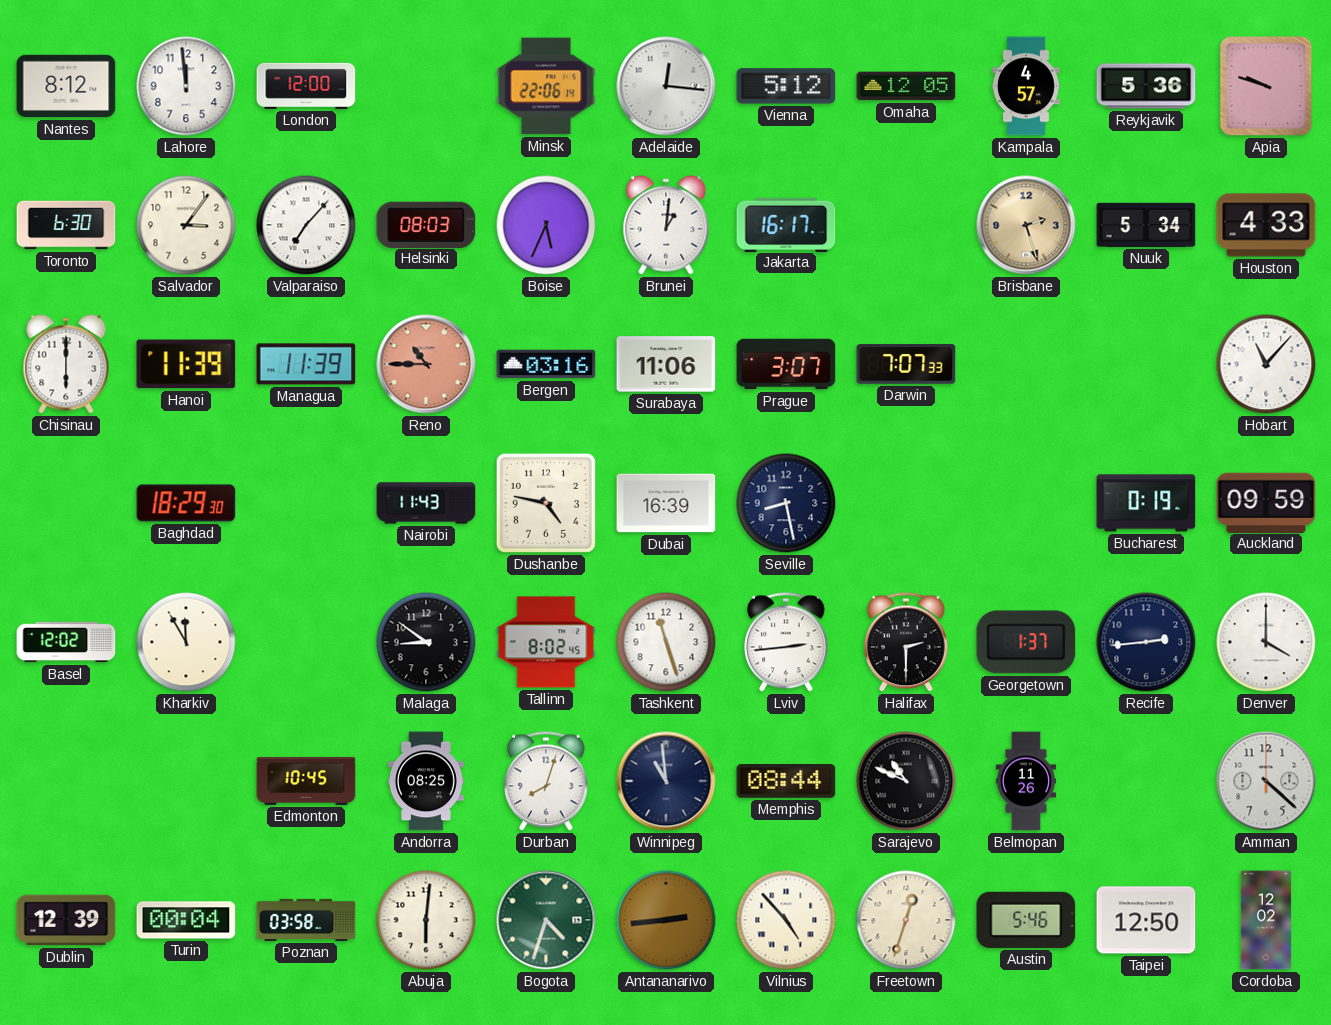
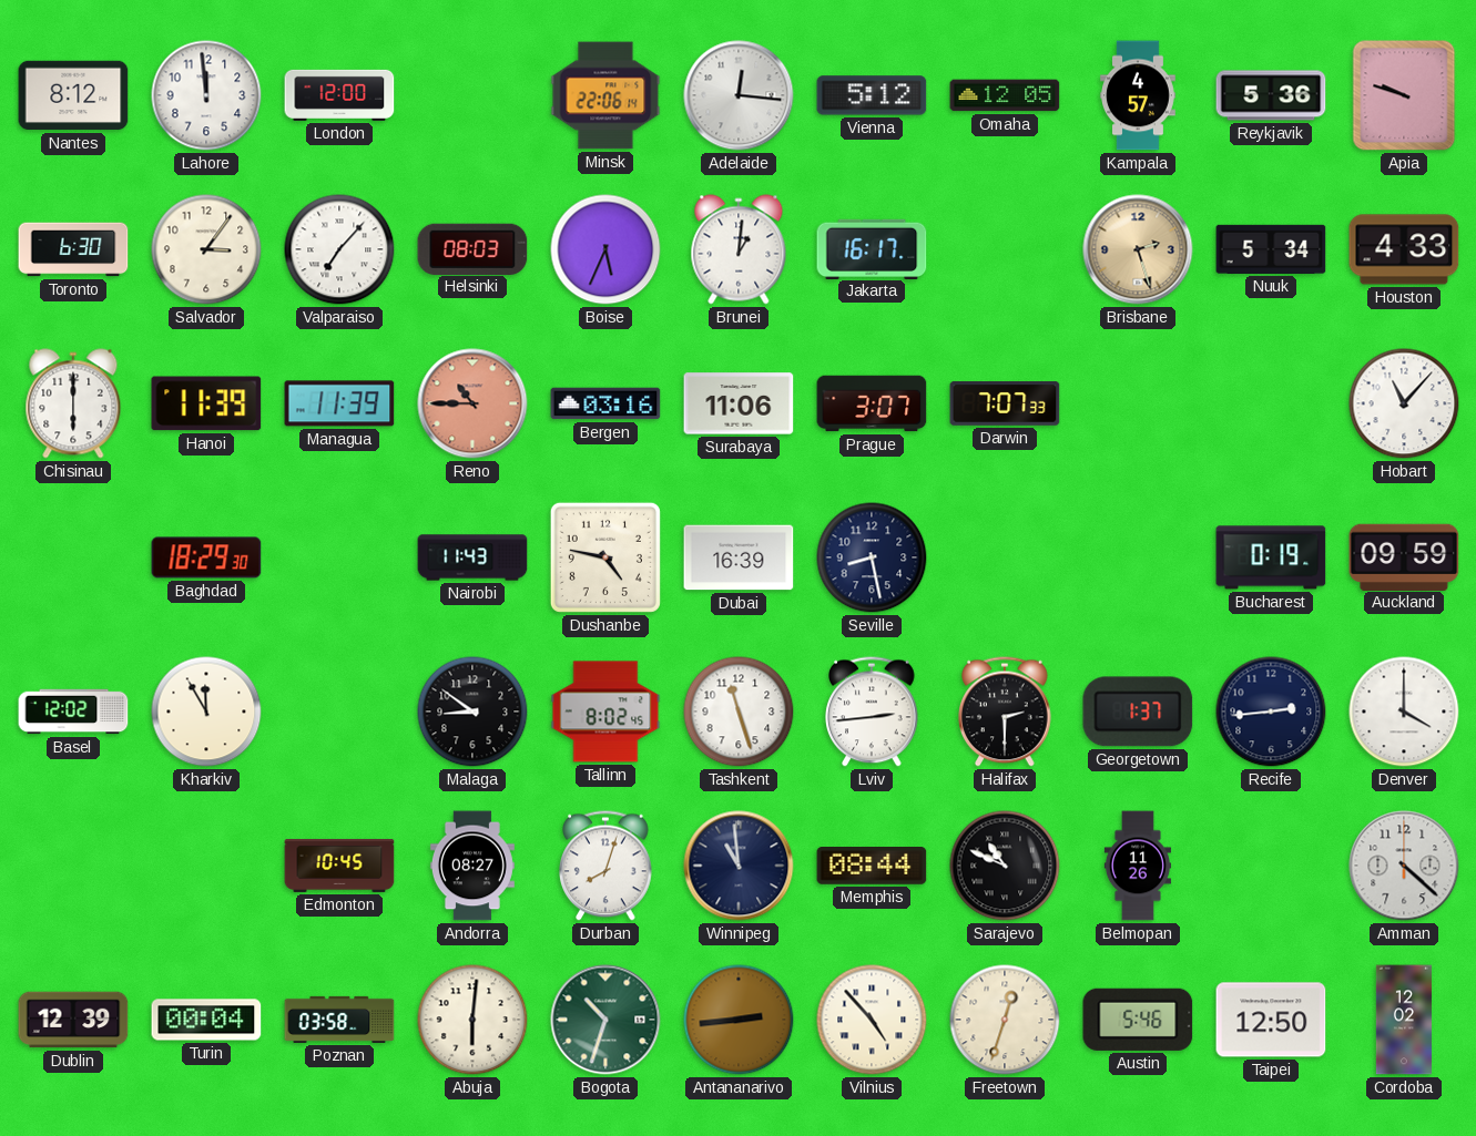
Andorra: 08:25 -> 08:27 (472, 866)
Bogota: 4:33 -> 10:33 (605, 1020)
